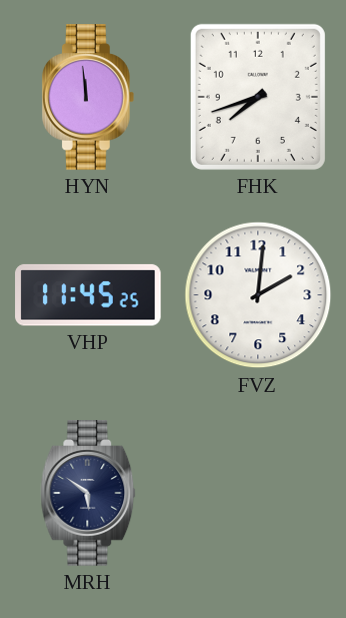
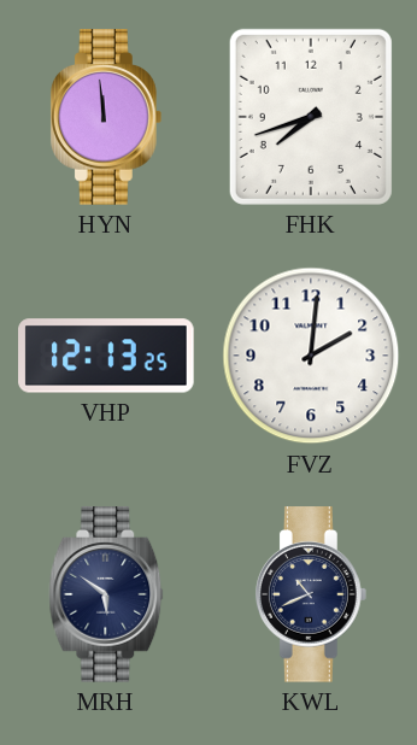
VHP: 11:45 -> 12:13 (106, 356)
KWL: none -> 10:41 (311, 594)
